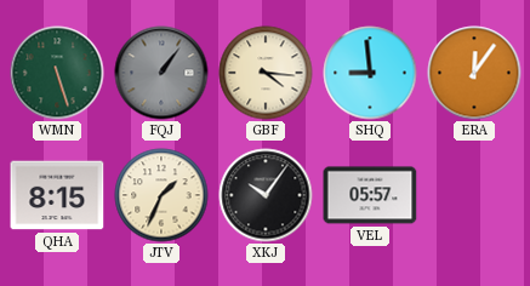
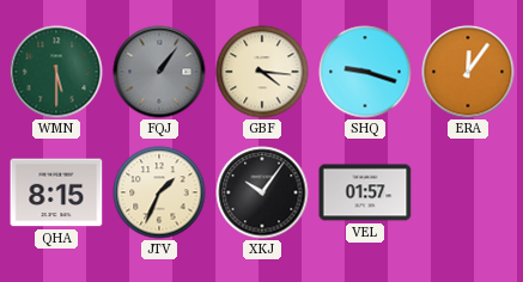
WMN: 5:27 -> 5:30 (56, 72)
SHQ: 8:59 -> 9:18 (365, 72)
VEL: 05:57 -> 01:57 (365, 192)
